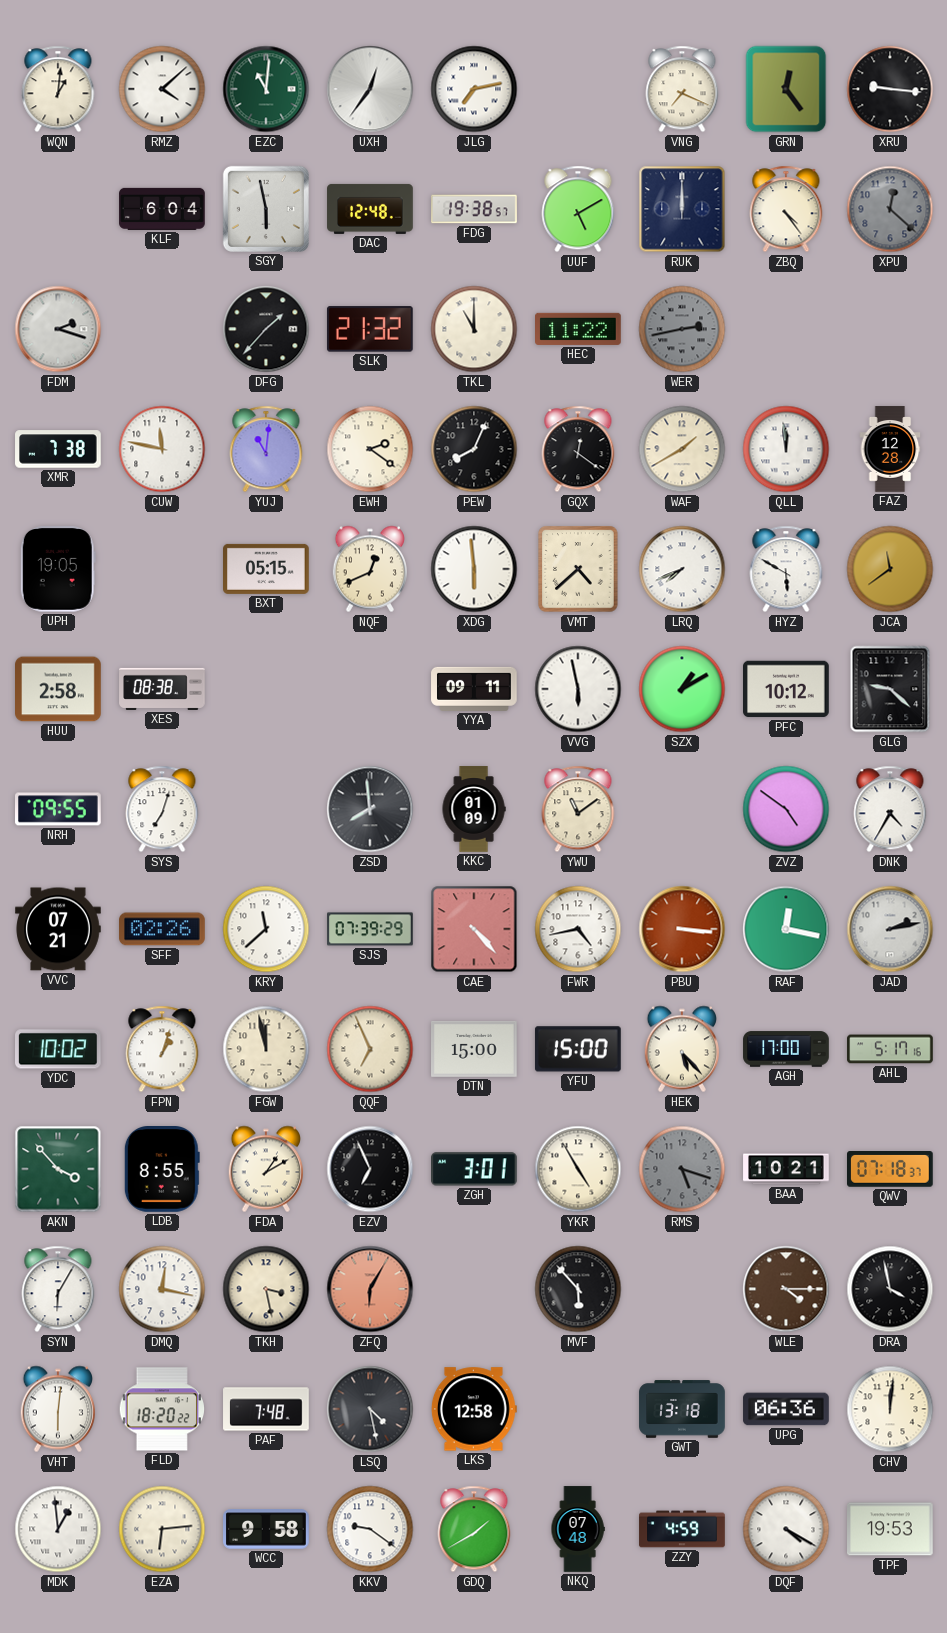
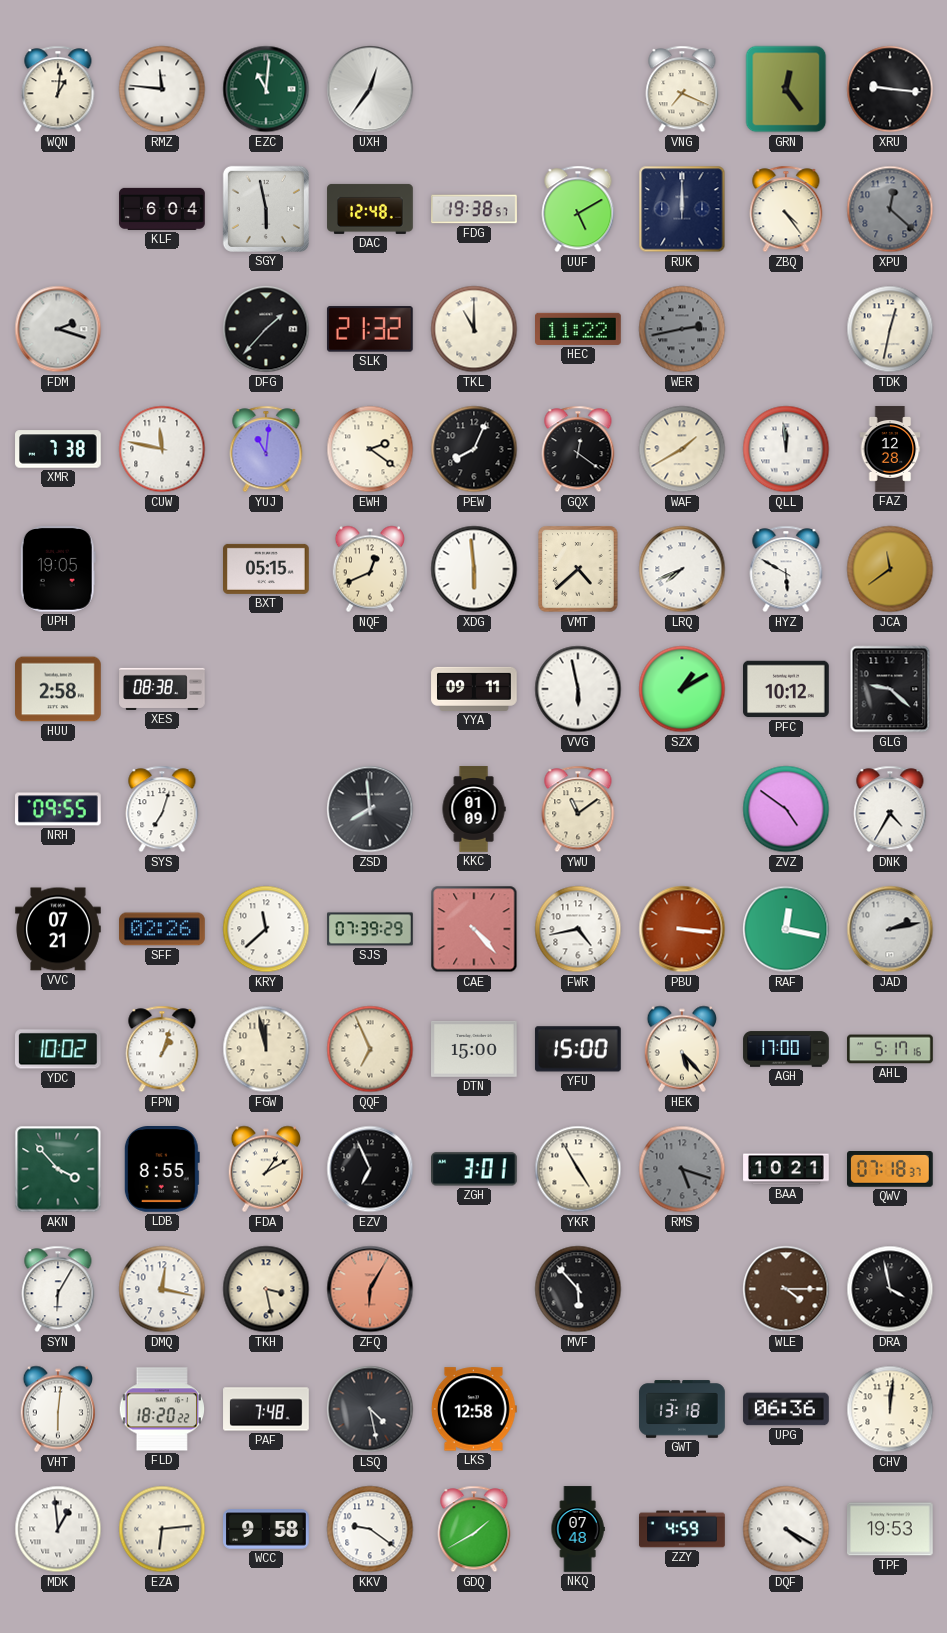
RMZ: 4:08 -> 11:46 (162, 89)
JLG: 7:13 -> none (474, 89)
TDK: none -> 12:32 (890, 329)
